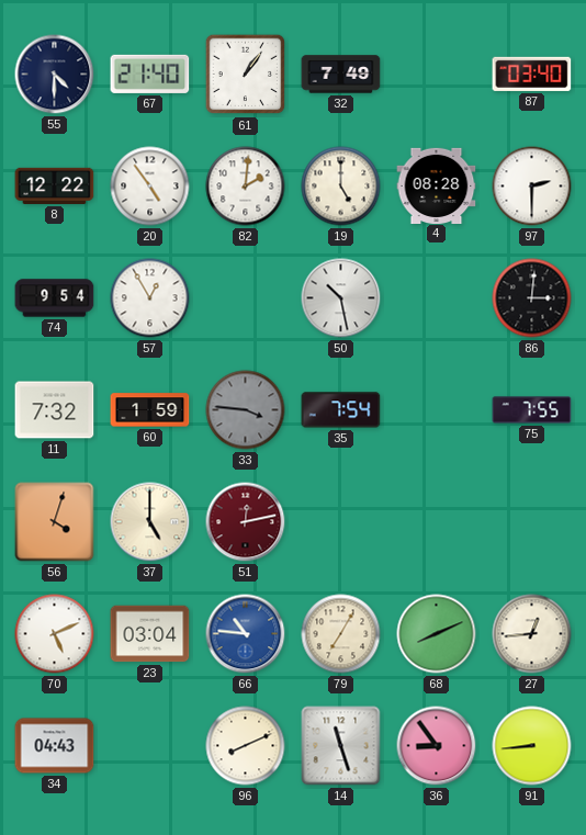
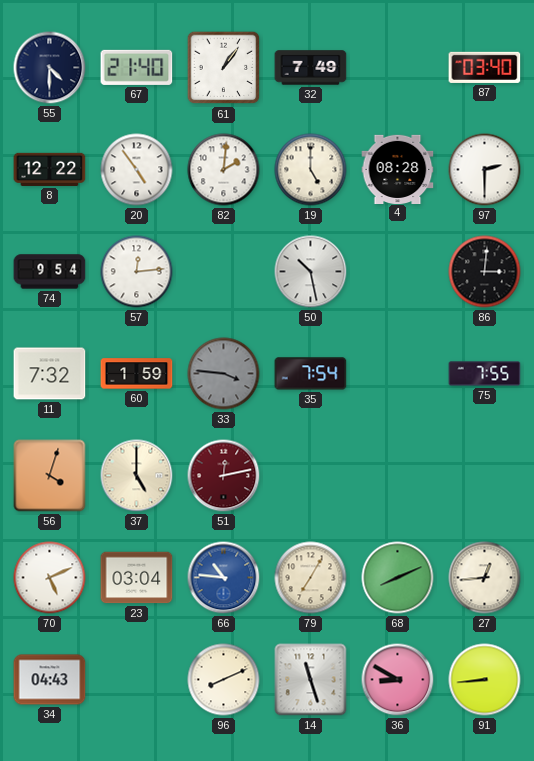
57: 12:55 -> 12:14 (137, 272)
36: 8:54 -> 8:50 (398, 680)
